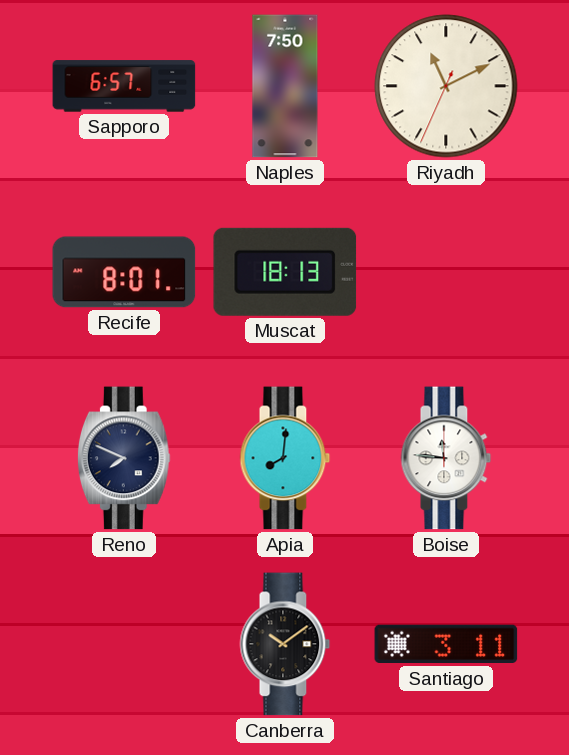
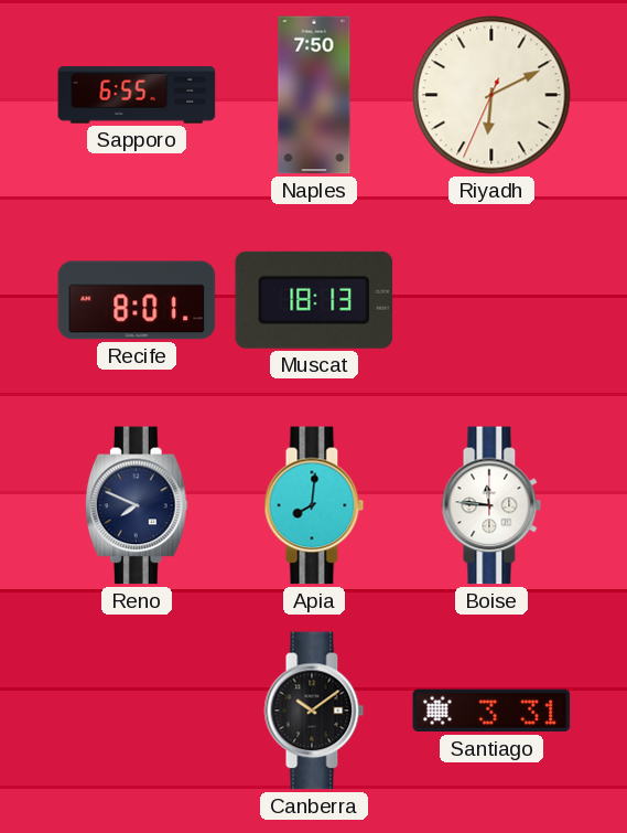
Sapporo: 6:57 -> 6:55 (137, 95)
Riyadh: 11:10 -> 6:10 (491, 95)
Santiago: 3:11 -> 3:31 (491, 711)
